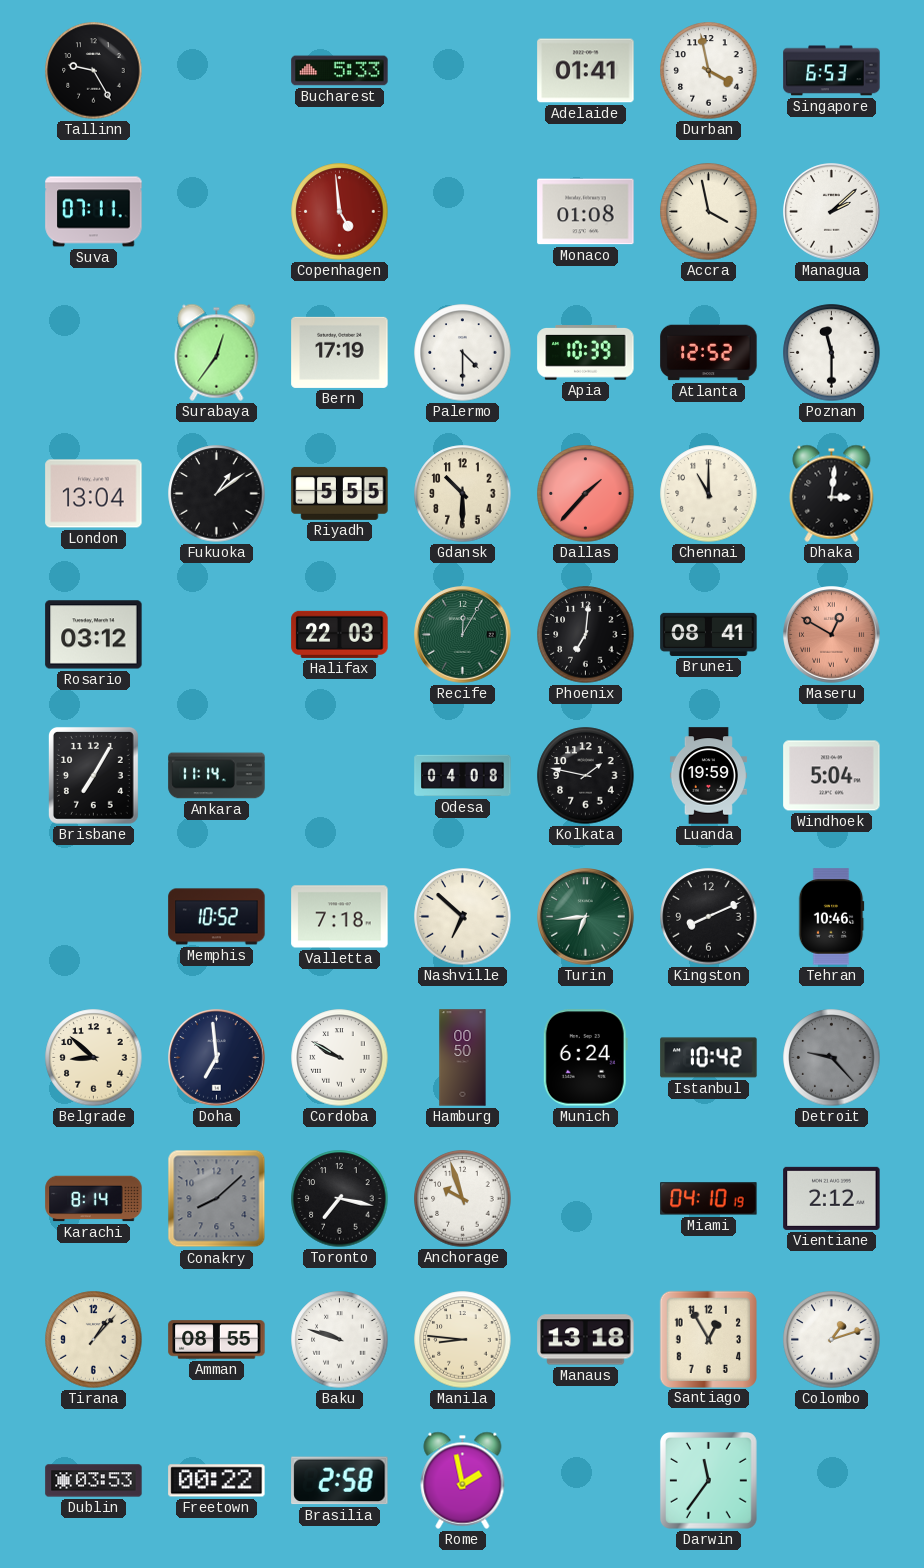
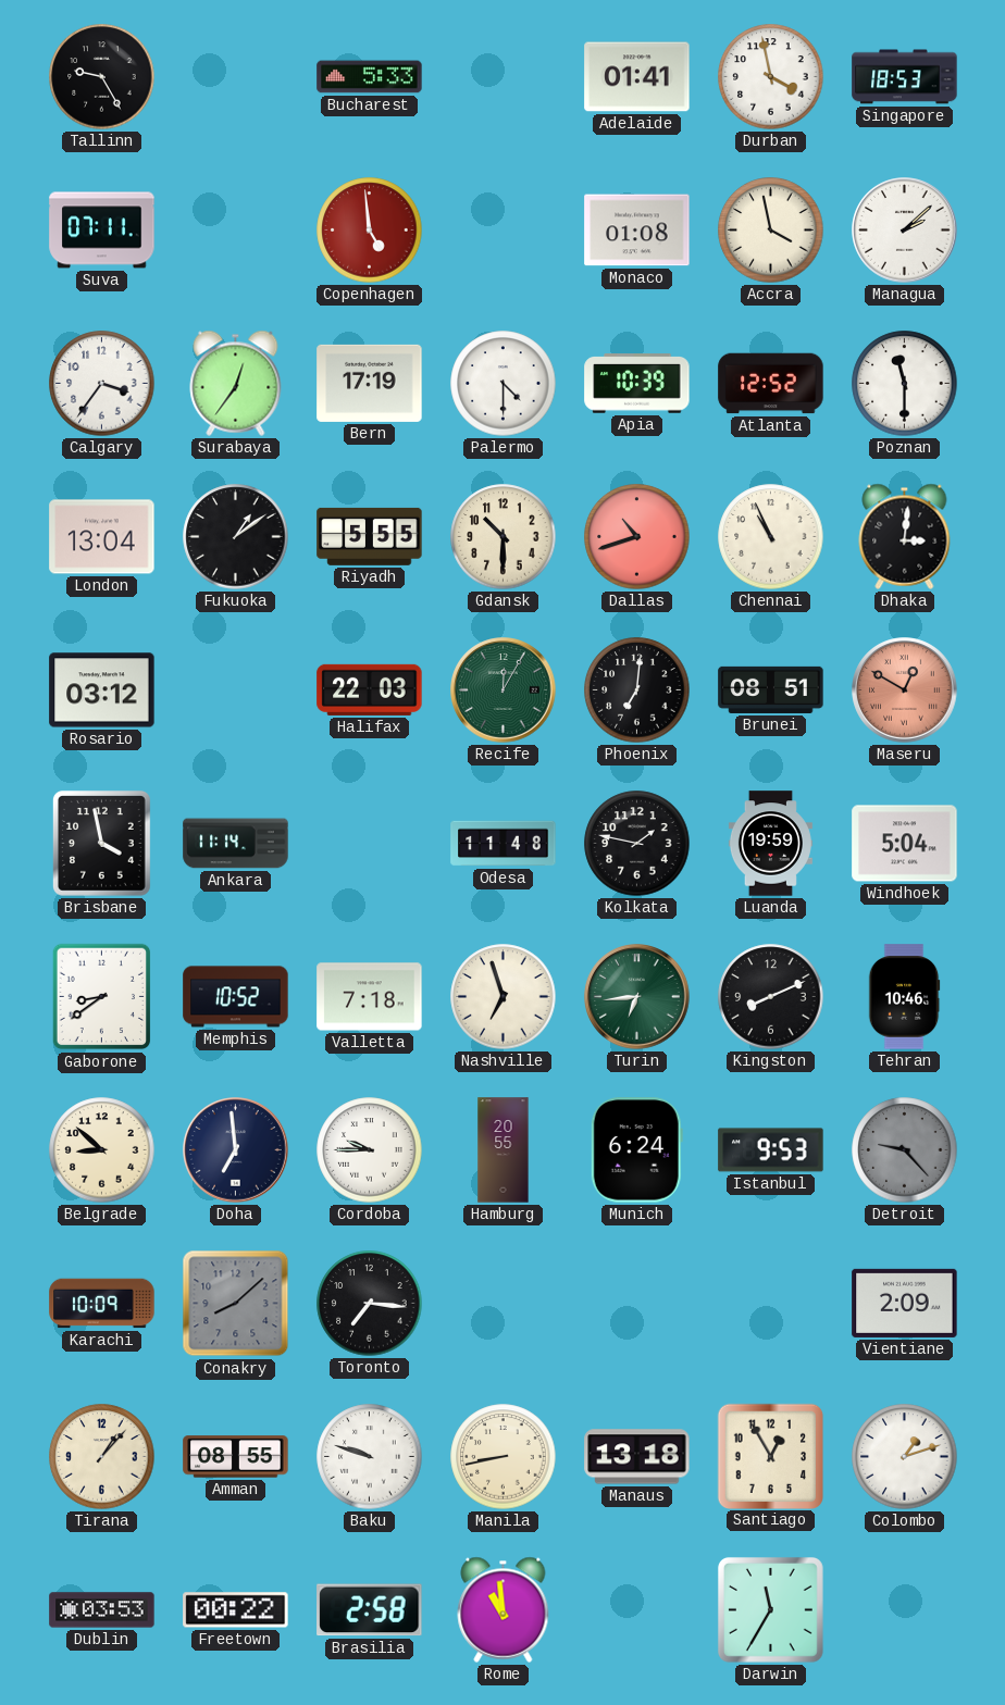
Singapore: 6:53 -> 18:53 (905, 77)
Calgary: none -> 3:36 (102, 384)
Dallas: 1:37 -> 10:42 (637, 537)
Chennai: 11:00 -> 10:56 (771, 537)
Brunei: 08:41 -> 08:51 (771, 689)
Brisbane: 7:05 -> 3:58 (101, 843)
Odesa: 04:08 -> 11:48 (504, 844)
Gaborone: none -> 8:39 (102, 997)
Nashville: 6:52 -> 6:57 (504, 997)
Cordoba: 9:50 -> 9:45 (370, 1150)
Hamburg: 00:50 -> 20:55 (504, 1150)
Istanbul: 10:42 -> 9:53 (771, 1150)
Karachi: 8:14 -> 10:09 (102, 1304)
Toronto: 7:17 -> 7:16 (370, 1304)
Anchorage: 9:57 -> none (463, 1199)
Miami: 04:10 -> none (709, 1199)
Vientiane: 2:12 -> 2:09 (905, 1303)
Manila: 8:46 -> 8:43 (504, 1457)
Rome: 1:58 -> 10:59 (504, 1609)
Darwin: 11:36 -> 11:35 (770, 1609)
